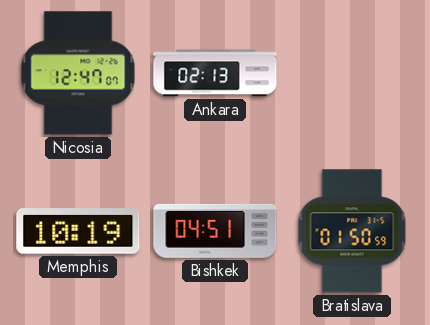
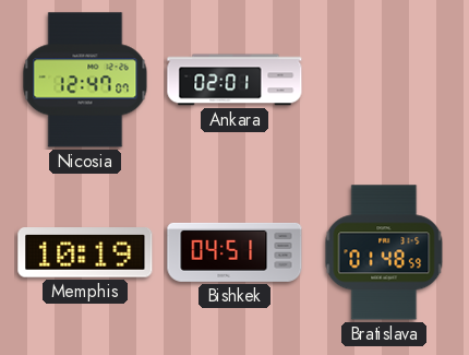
Ankara: 02:13 -> 02:01 (234, 80)
Bratislava: 01:50 -> 01:48 (384, 252)
